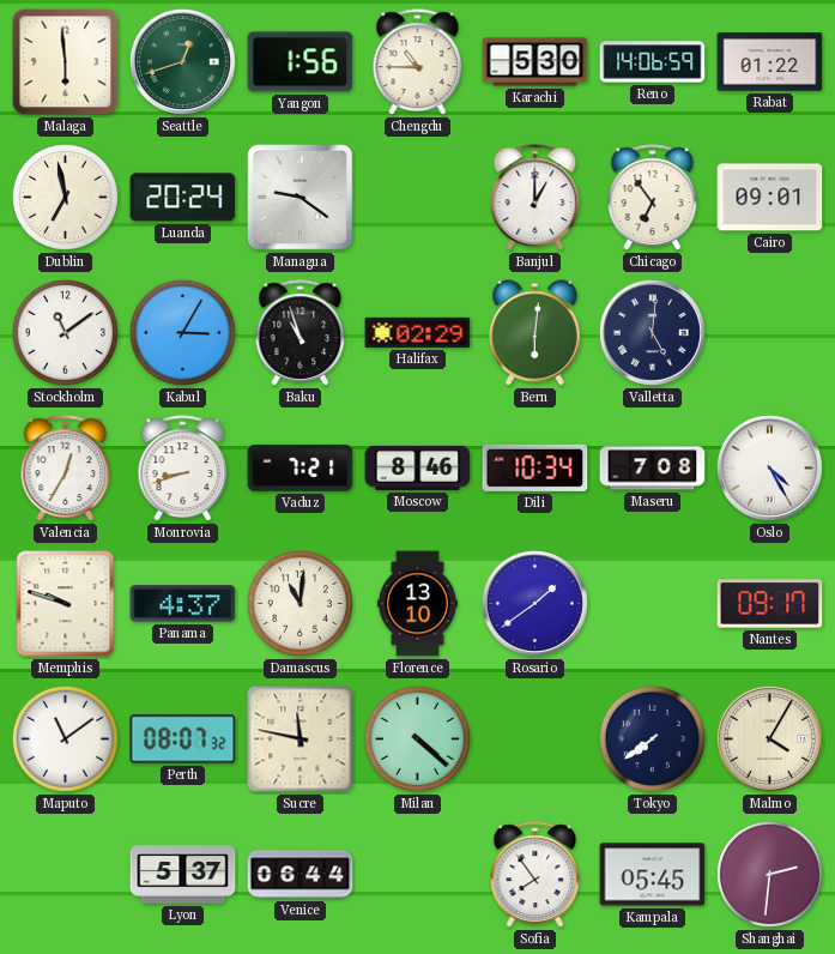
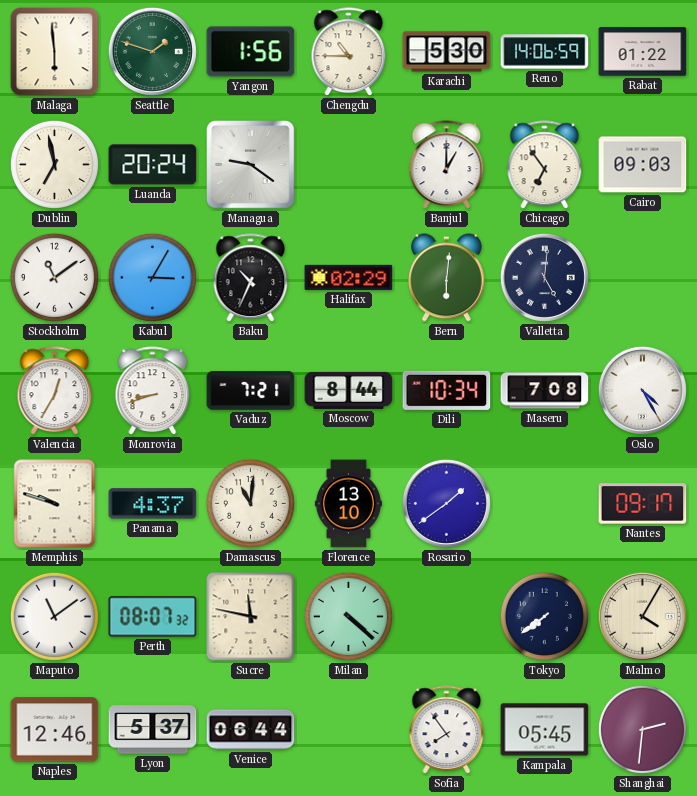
Seattle: 12:42 -> 1:48 (152, 51)
Cairo: 09:01 -> 09:03 (643, 165)
Baku: 10:57 -> 10:34 (251, 278)
Moscow: 8:46 -> 8:44 (349, 390)
Naples: none -> 12:46 (55, 730)
